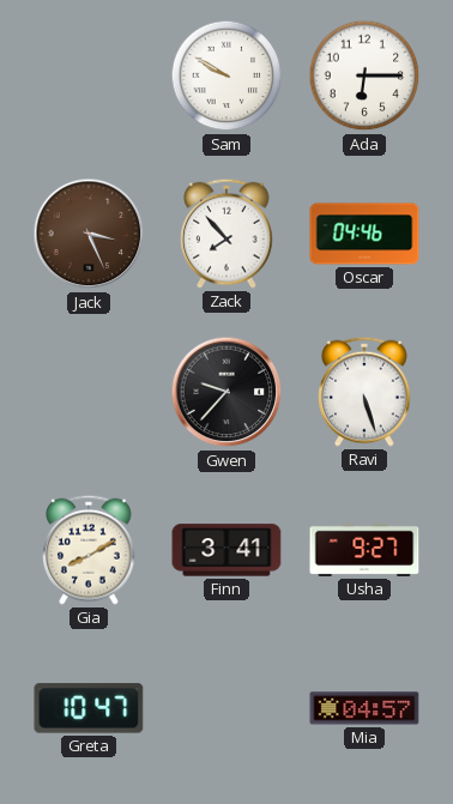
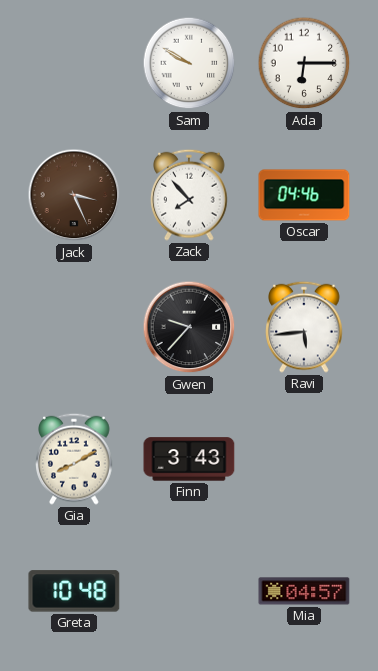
Ravi: 5:27 -> 5:44 (304, 327)
Finn: 3:41 -> 3:43 (189, 459)
Usha: 9:27 -> none (364, 550)
Greta: 10:47 -> 10:48 (74, 591)
